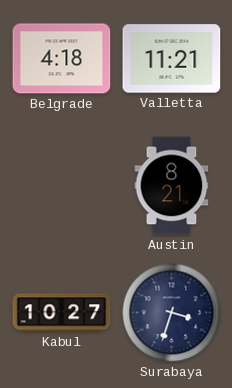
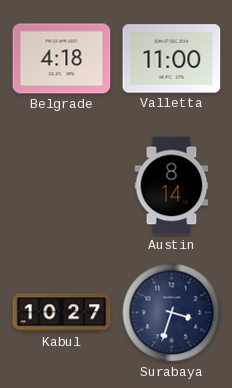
Valletta: 11:21 -> 11:00 (172, 59)
Austin: 8:21 -> 8:14 (172, 186)
